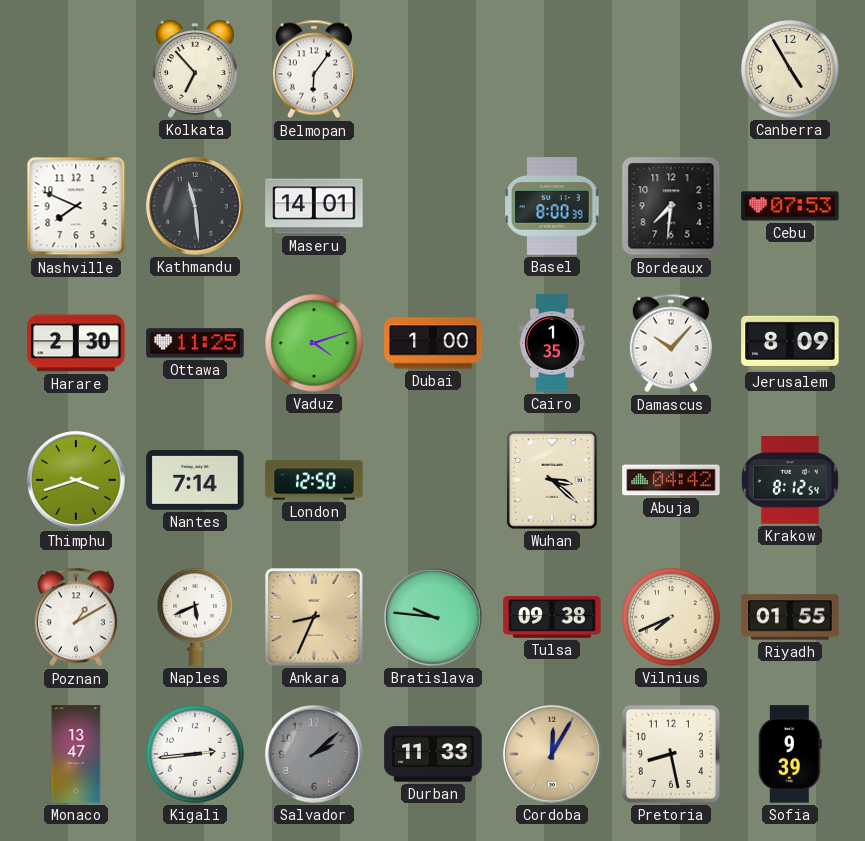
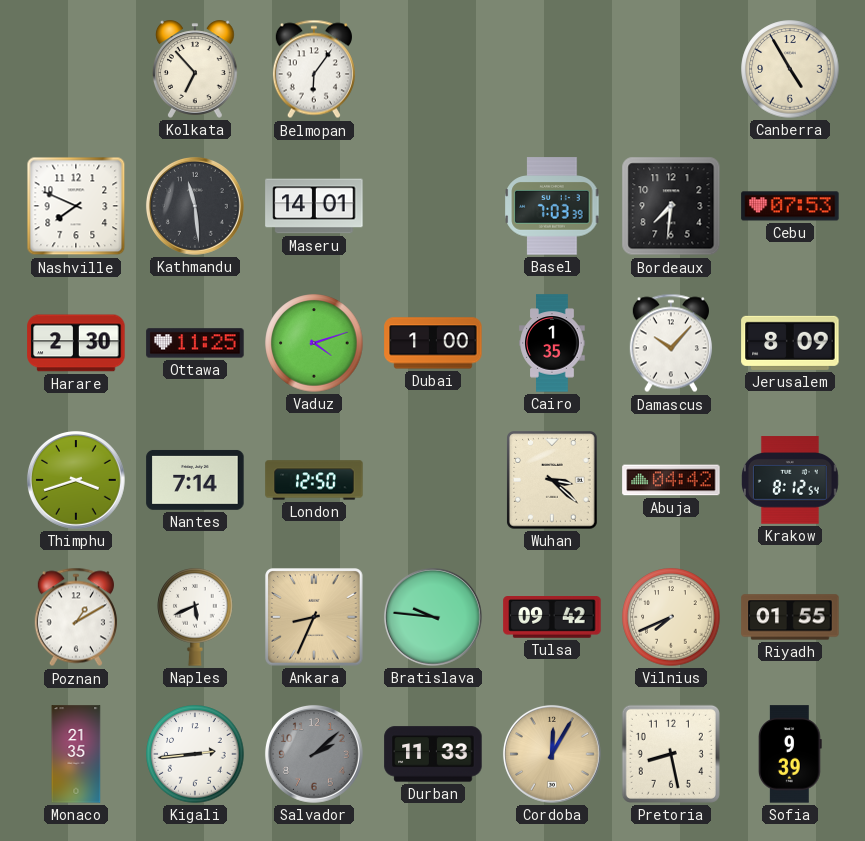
Basel: 8:00 -> 7:03 (552, 206)
Tulsa: 09:38 -> 09:42 (552, 618)
Monaco: 13:47 -> 21:35 (76, 754)
